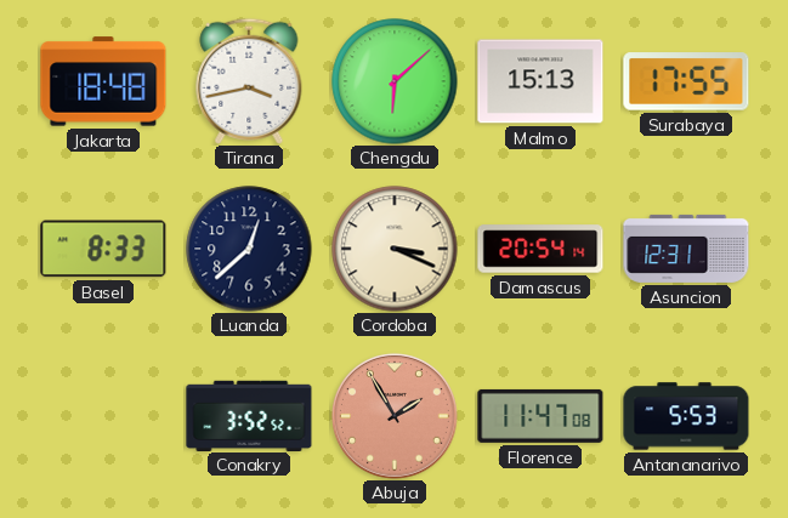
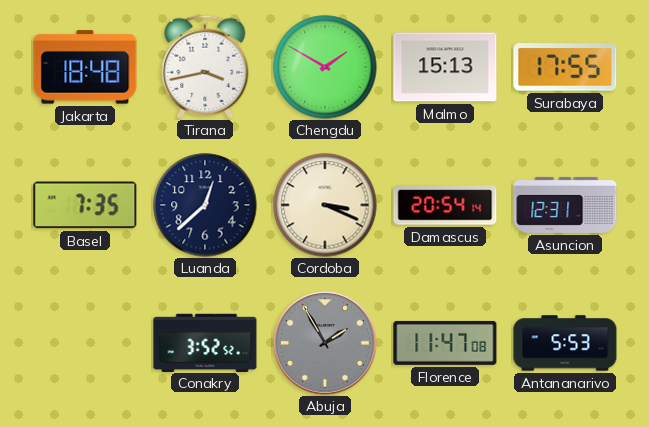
Chengdu: 6:08 -> 1:50 (325, 67)
Basel: 8:33 -> 7:35 (85, 205)
Abuja dial: salmon -> grey (326, 344)
